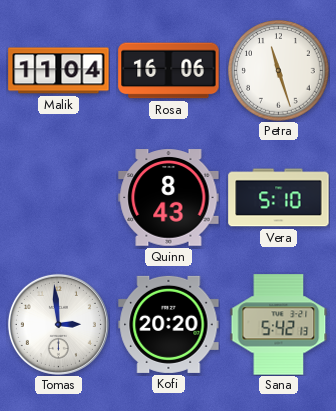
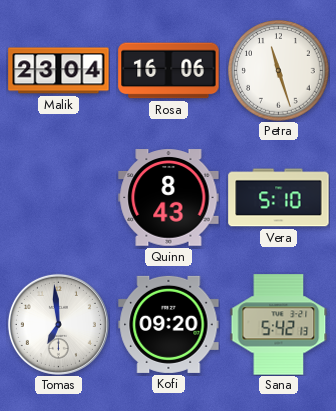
Malik: 11:04 -> 23:04 (59, 71)
Tomas: 2:59 -> 6:59 (58, 324)
Kofi: 20:20 -> 09:20 (169, 324)
